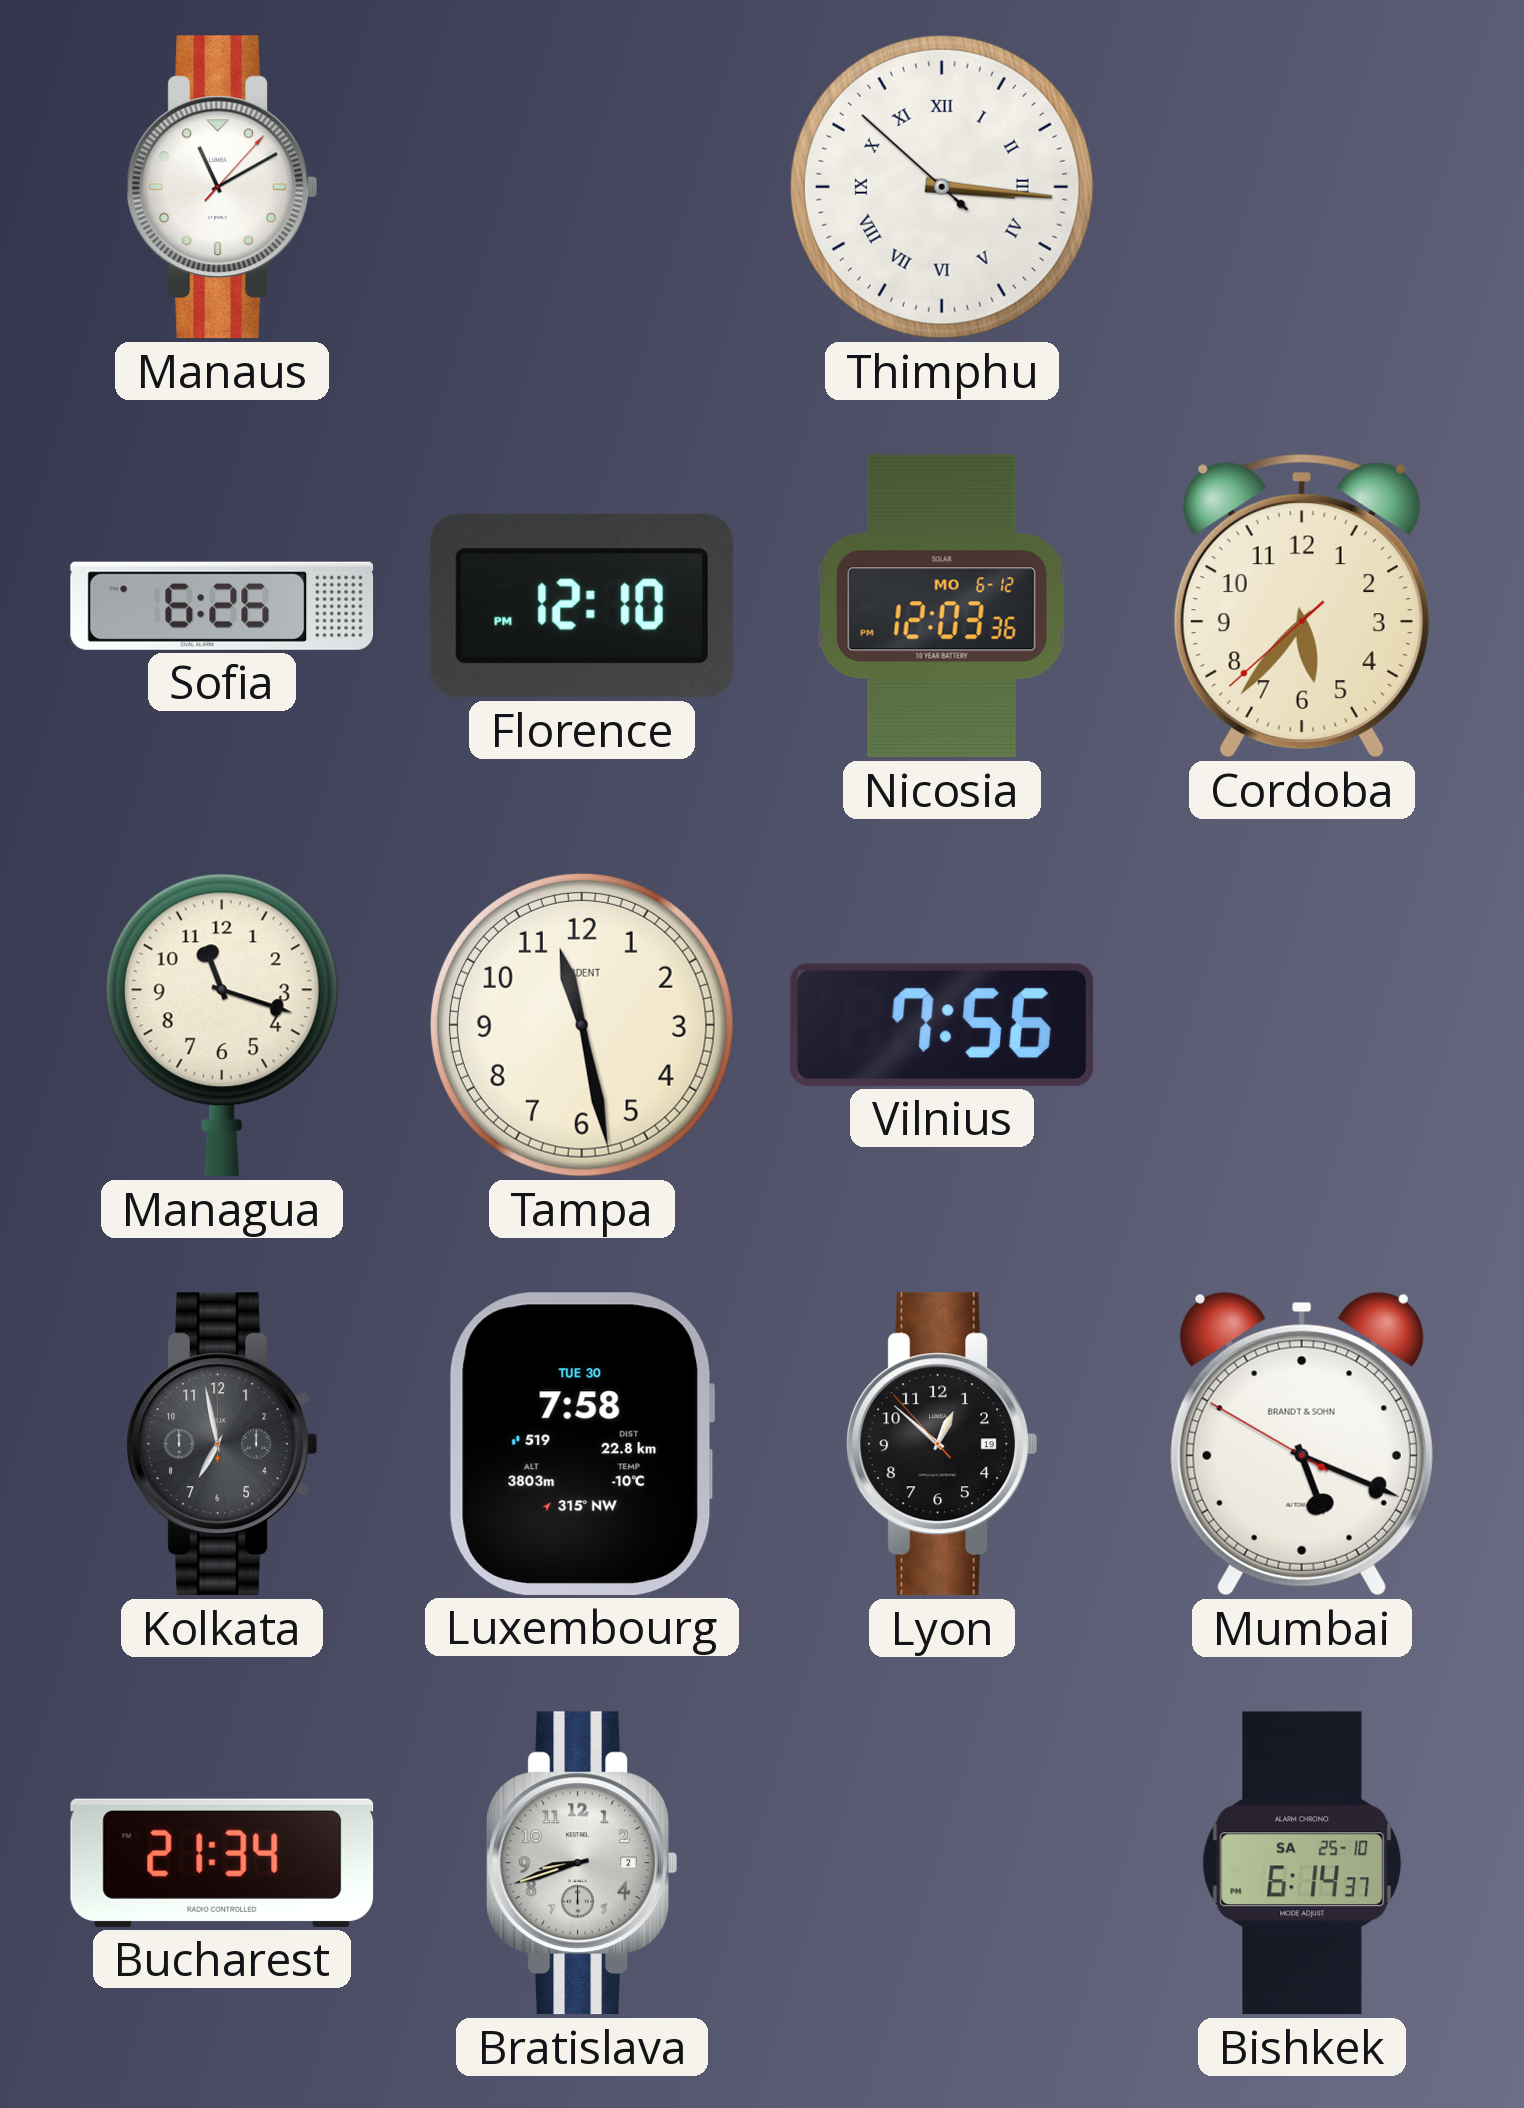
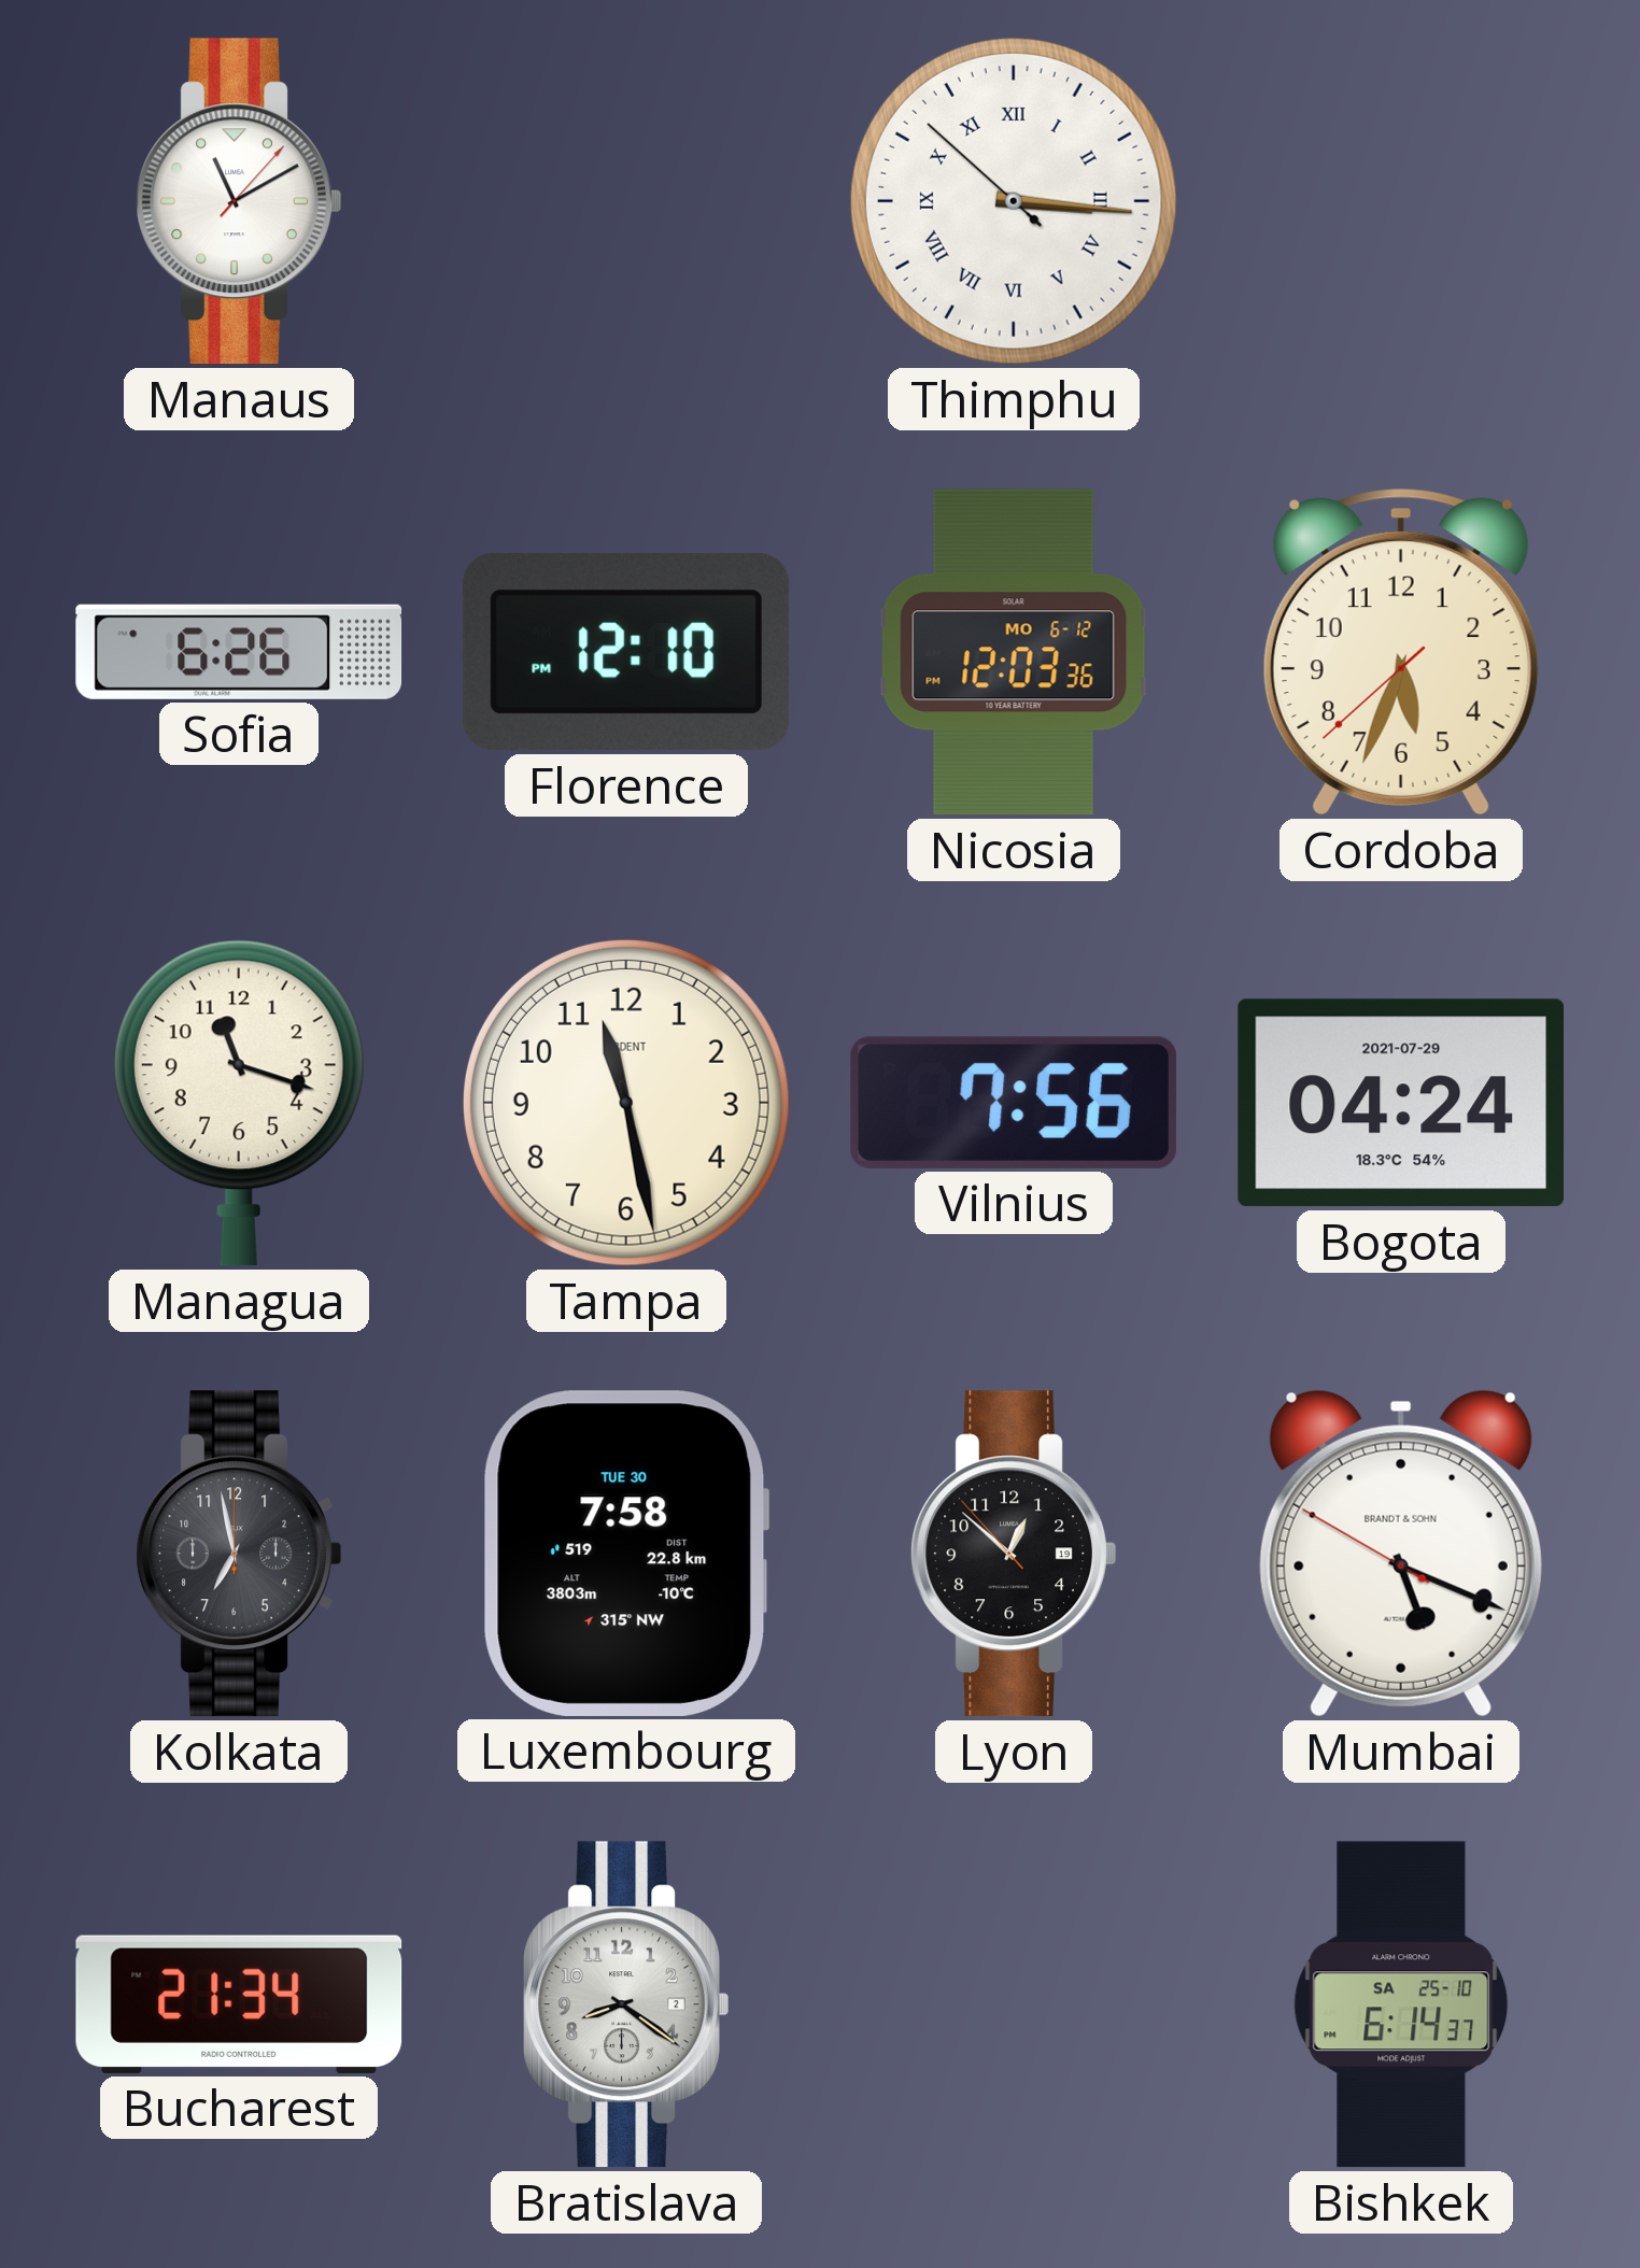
Cordoba: 5:36 -> 5:33 (1401, 652)
Bogota: none -> 04:24 (1401, 1103)
Bratislava: 8:42 -> 8:21 (626, 2004)
